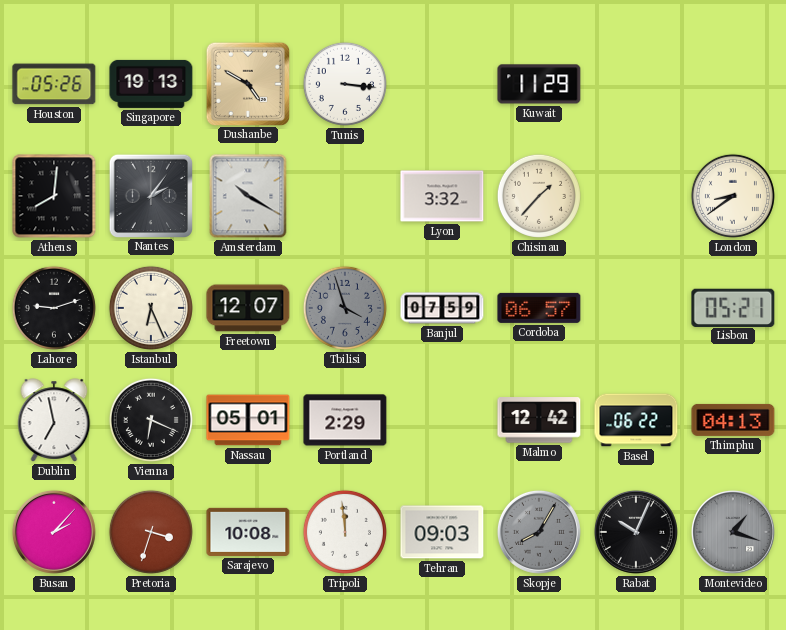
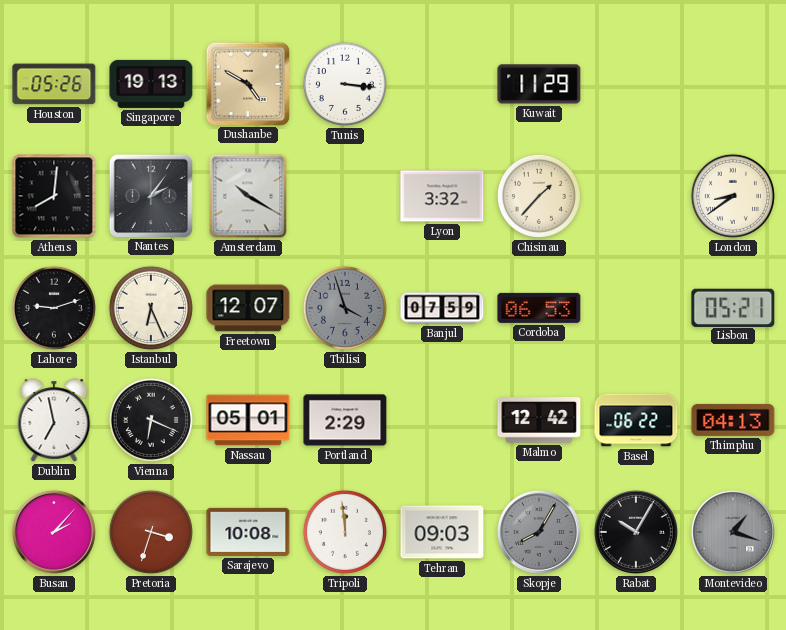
Cordoba: 06:57 -> 06:53 (539, 308)
Rabat: 10:04 -> 10:05 (636, 532)
